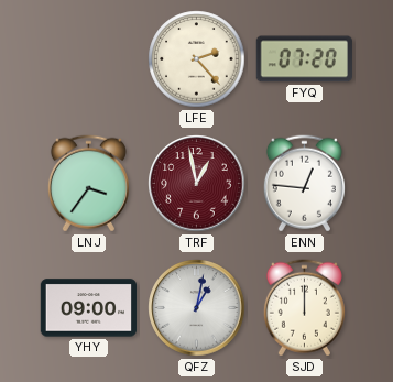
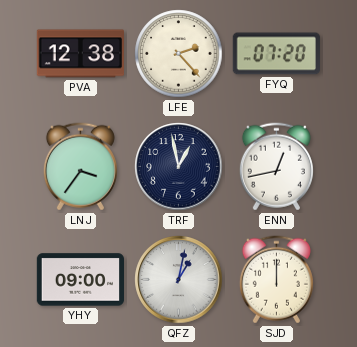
PVA: none -> 12:38 (80, 54)
TRF dial: burgundy -> navy (179, 167)
ENN: 12:46 -> 12:43 (276, 167)
